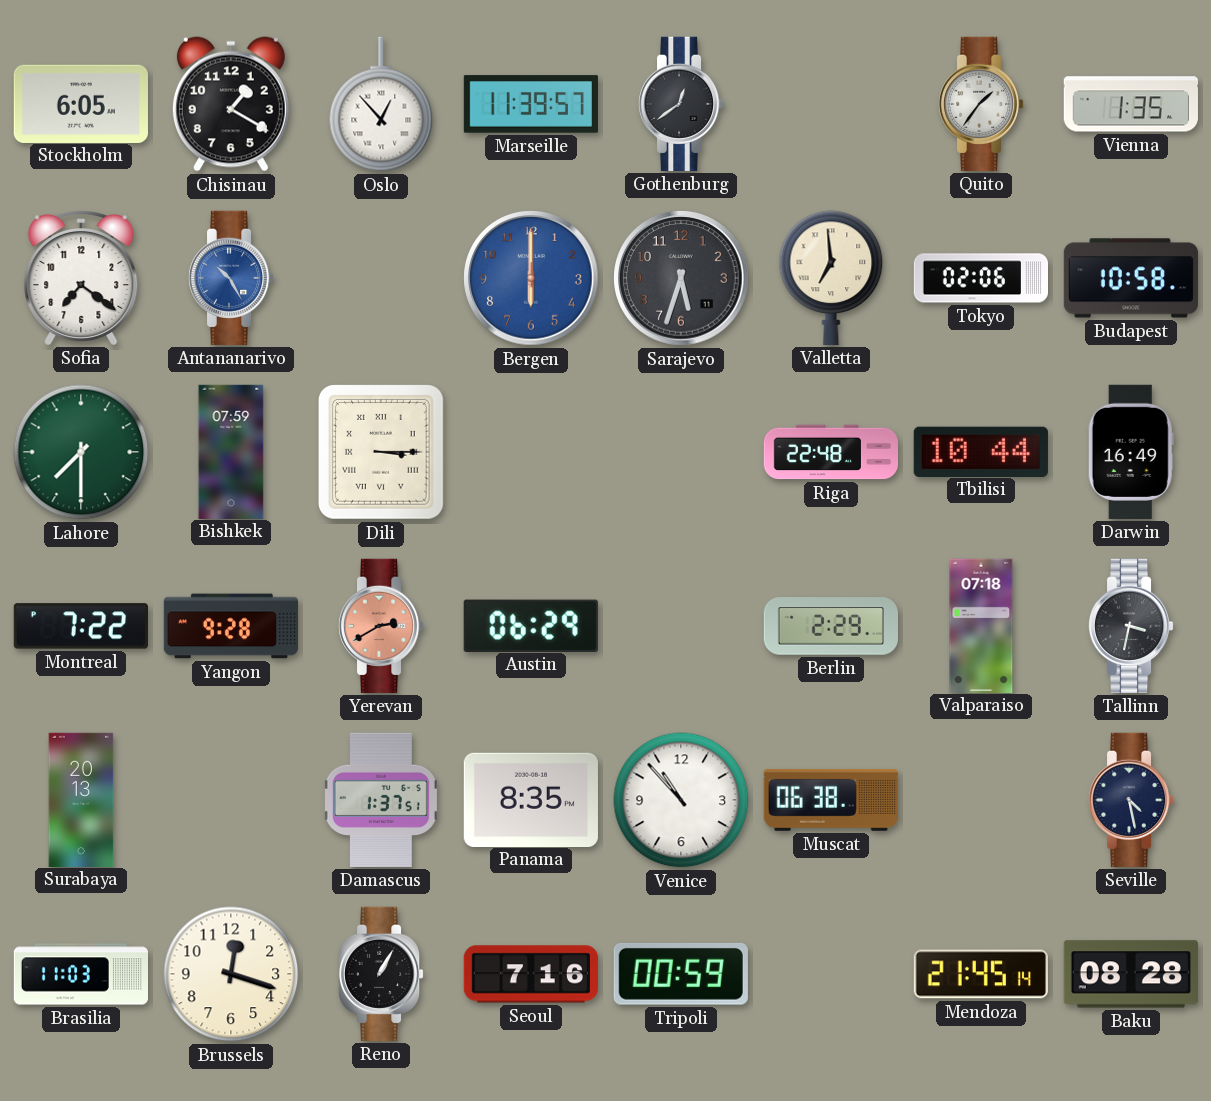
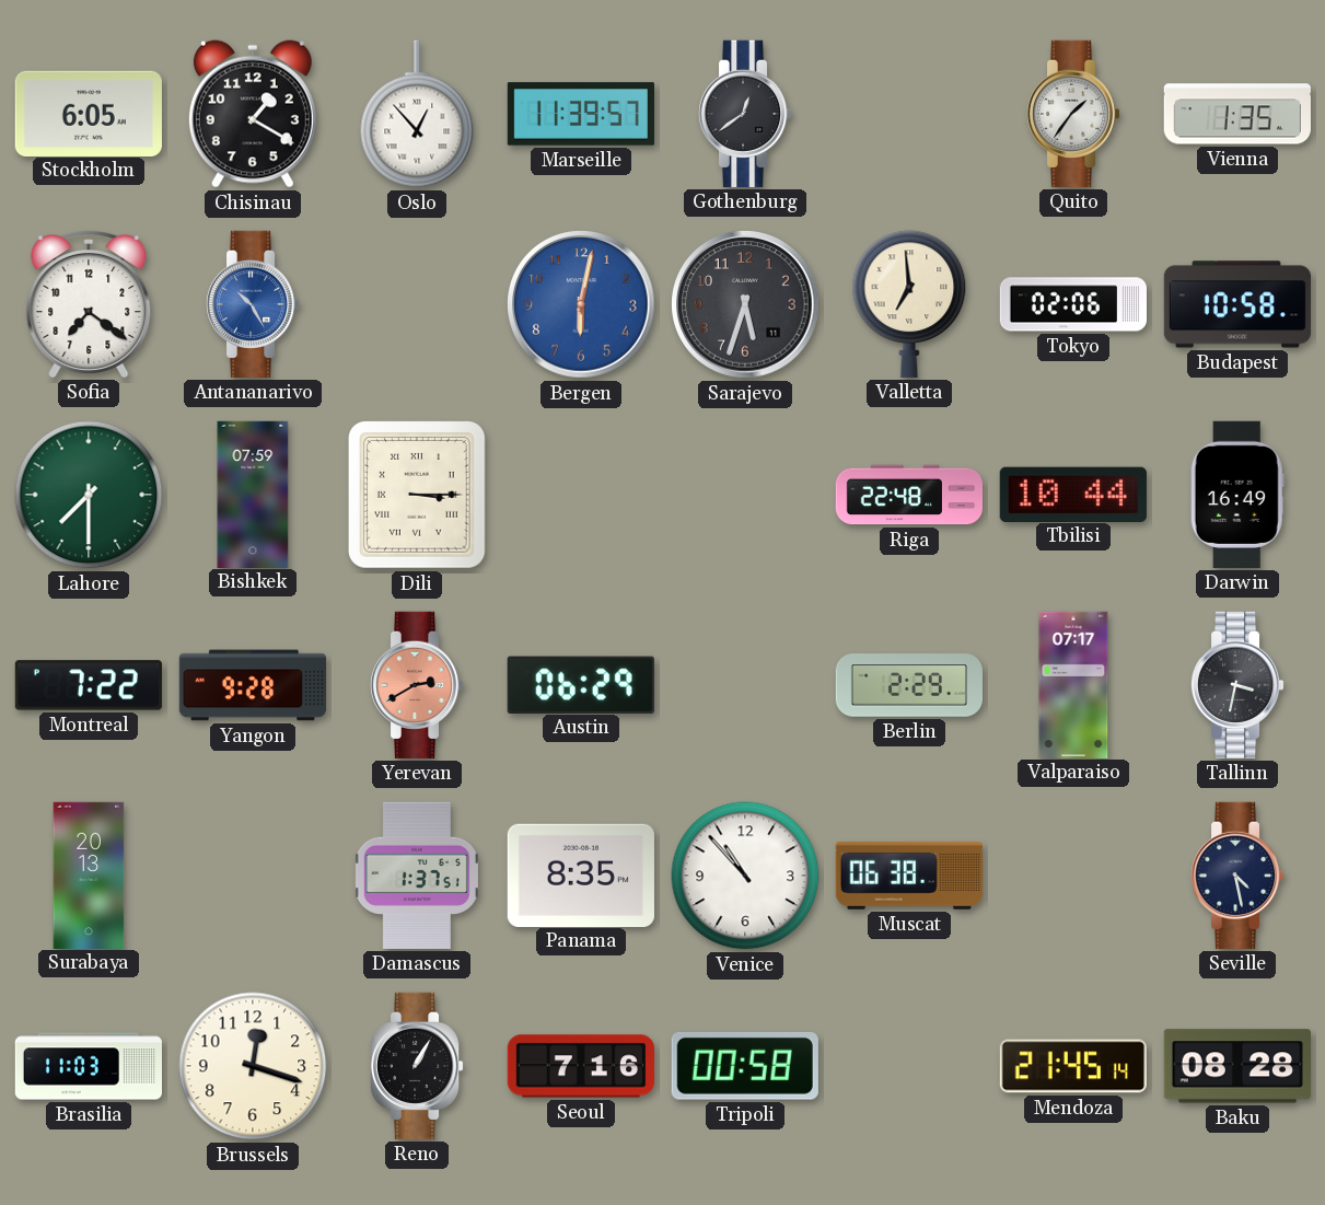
Bergen: 6:00 -> 6:02 (581, 304)
Valparaiso: 07:18 -> 07:17 (1073, 684)
Tripoli: 00:59 -> 00:58 (745, 1066)
